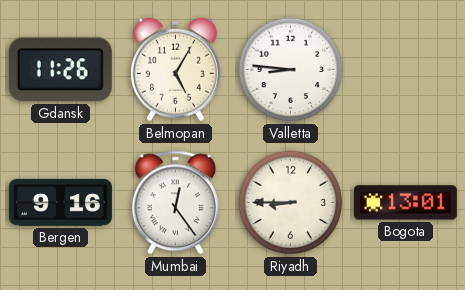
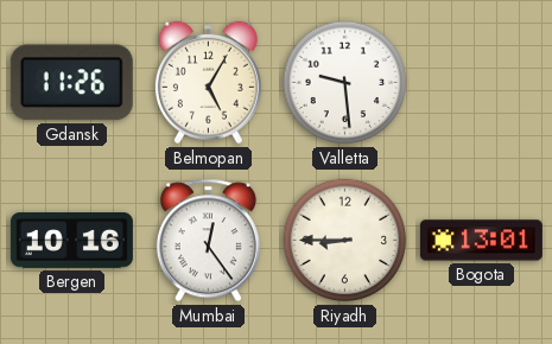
Valletta: 8:46 -> 9:29 (345, 83)
Bergen: 9:16 -> 10:16 (71, 241)
